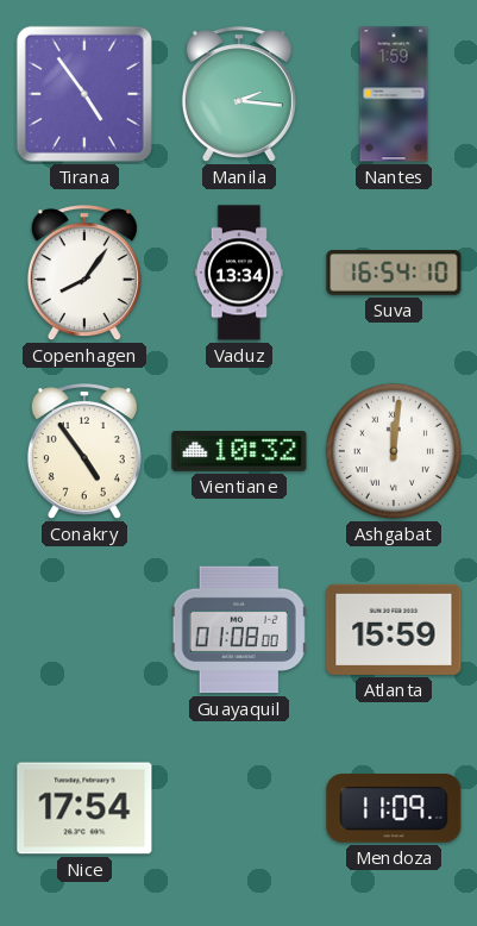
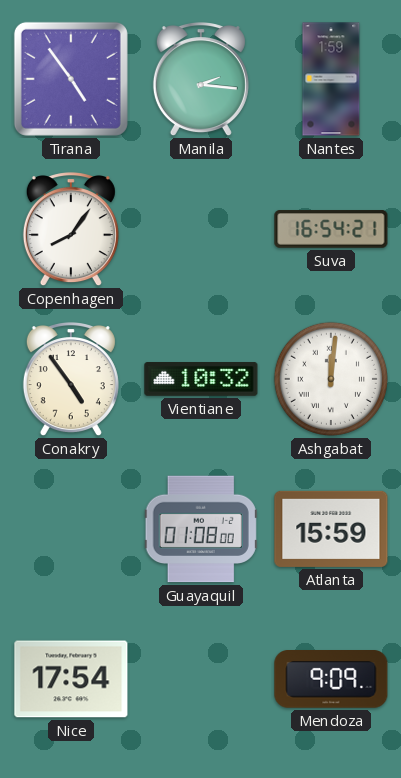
Vaduz: 13:34 -> none (238, 273)
Suva: 16:54:10 -> 16:54:21 (331, 229)
Mendoza: 11:09 -> 9:09 (331, 680)
